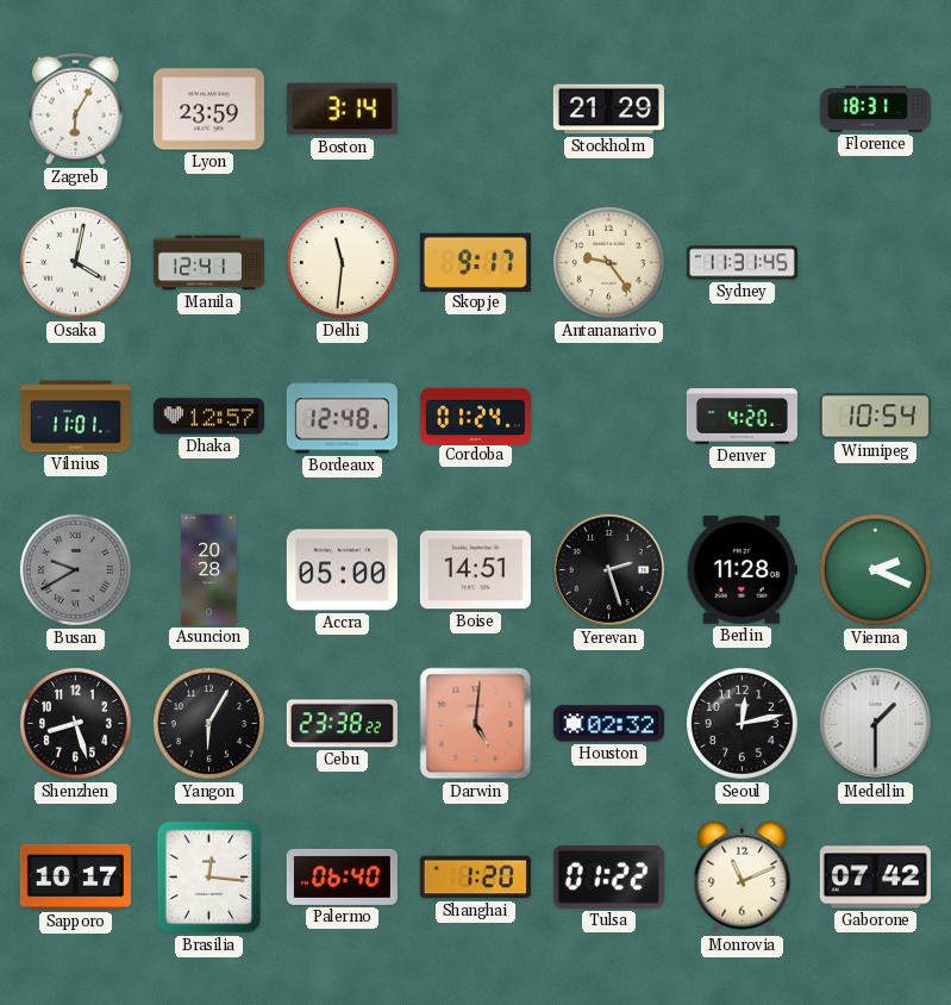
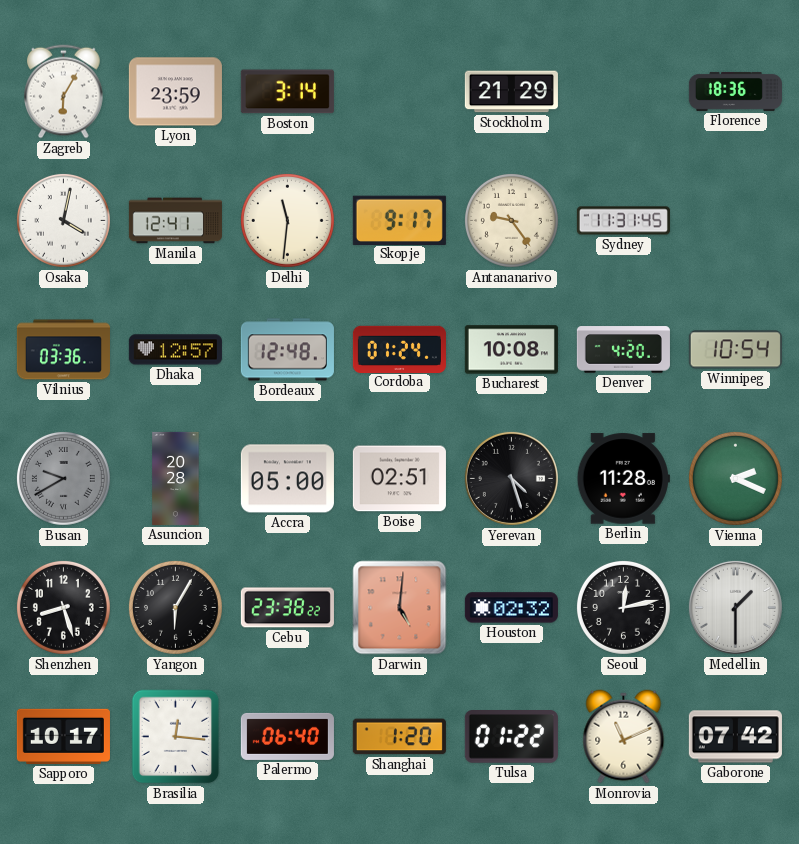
Florence: 18:31 -> 18:36 (735, 91)
Vilnius: 11:01 -> 03:36 (63, 350)
Bucharest: none -> 10:08 (511, 350)
Boise: 14:51 -> 02:51 (399, 479)
Yerevan: 2:27 -> 4:27 (511, 478)
